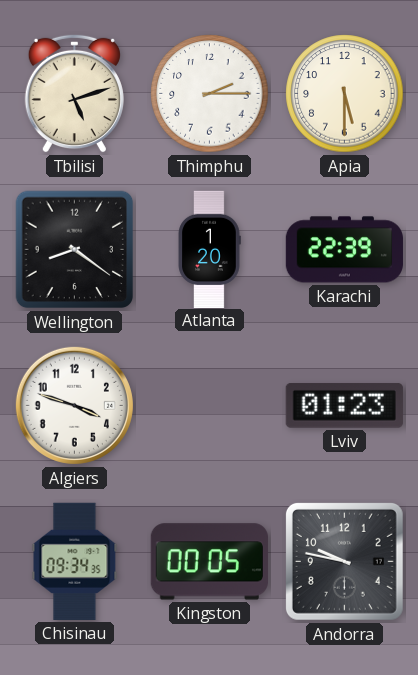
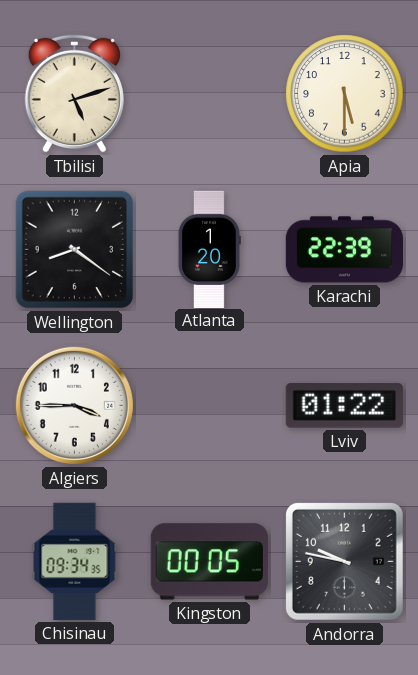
Thimphu: 2:15 -> none (210, 94)
Algiers: 3:48 -> 3:45 (74, 405)
Lviv: 01:23 -> 01:22 (344, 406)
